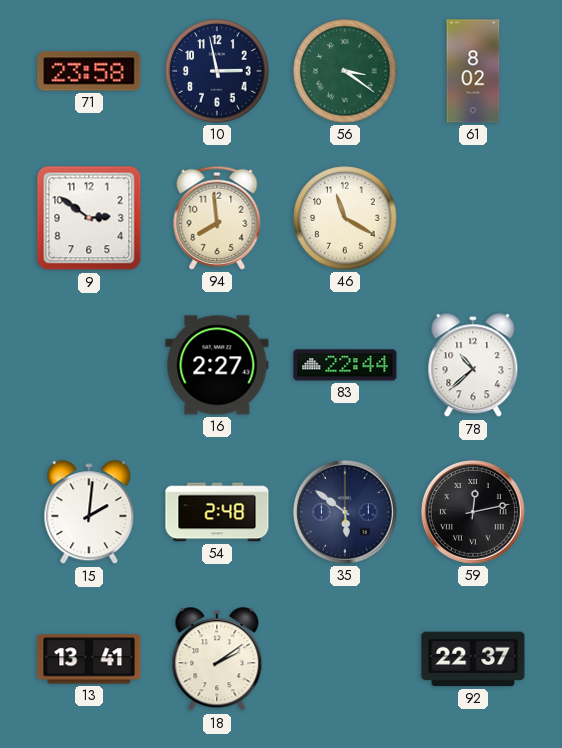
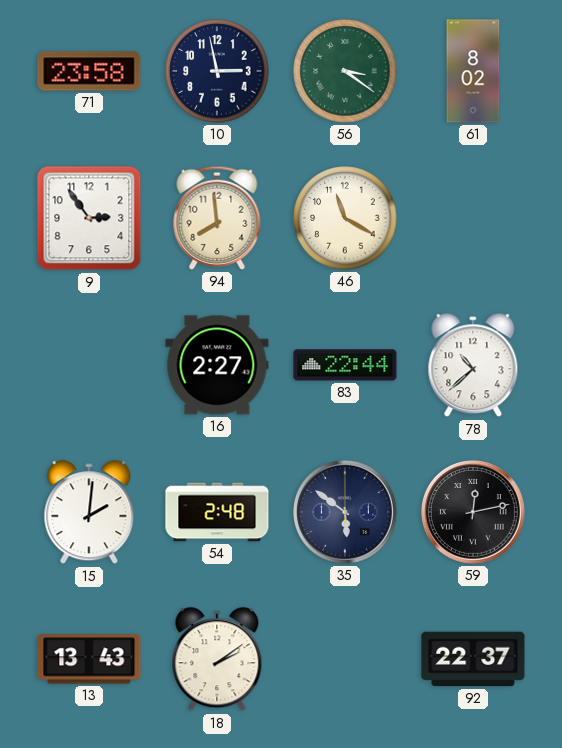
9: 2:51 -> 2:54 (89, 218)
13: 13:41 -> 13:43 (89, 659)
